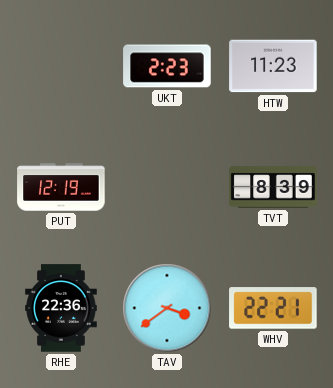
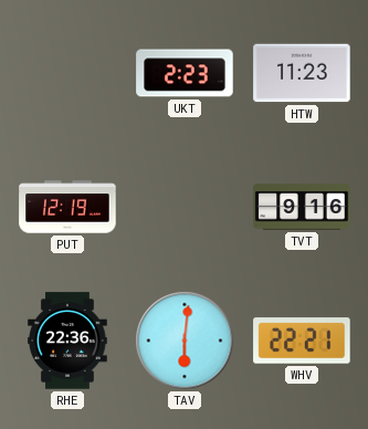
TVT: 8:39 -> 9:16 (302, 207)
TAV: 3:39 -> 6:01 (185, 341)
